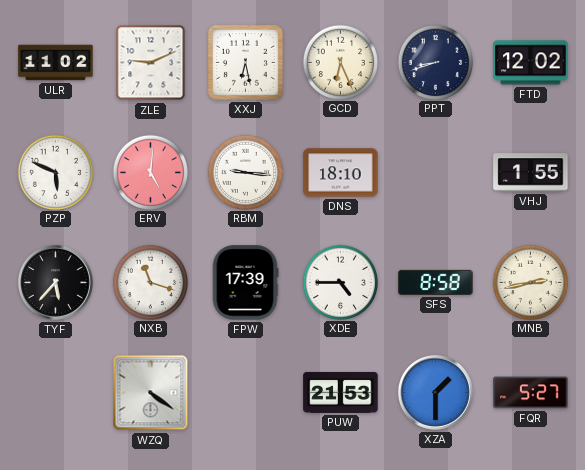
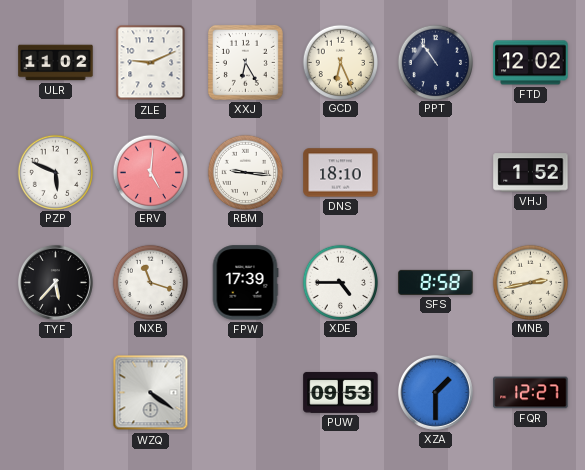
XXJ: 6:28 -> 6:25 (245, 62)
PPT: 8:42 -> 10:54 (435, 62)
VHJ: 1:55 -> 1:52 (531, 173)
PUW: 21:53 -> 09:53 (341, 392)
FQR: 5:27 -> 12:27 (531, 393)
